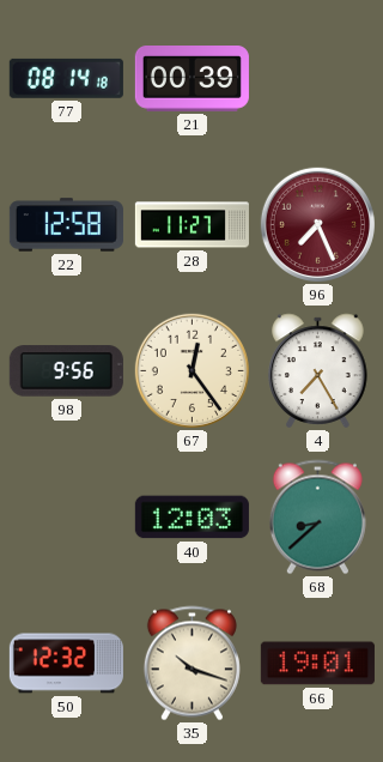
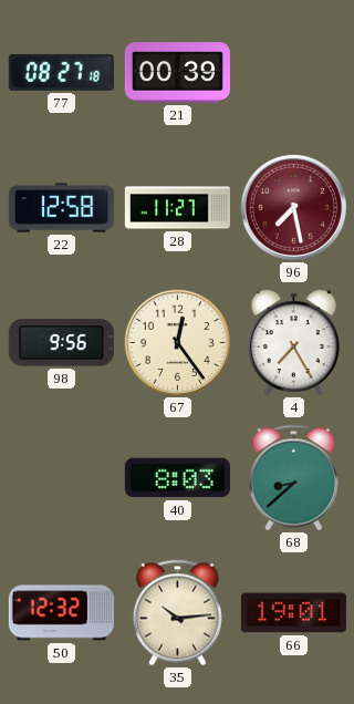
77: 08:14 -> 08:27 (61, 72)
96: 7:26 -> 7:28 (293, 207)
40: 12:03 -> 8:03 (177, 478)
35: 10:18 -> 10:14 (177, 613)
